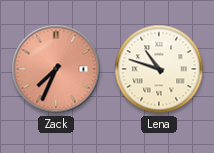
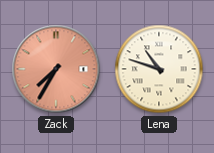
Zack: 7:34 -> 7:35 (56, 69)
